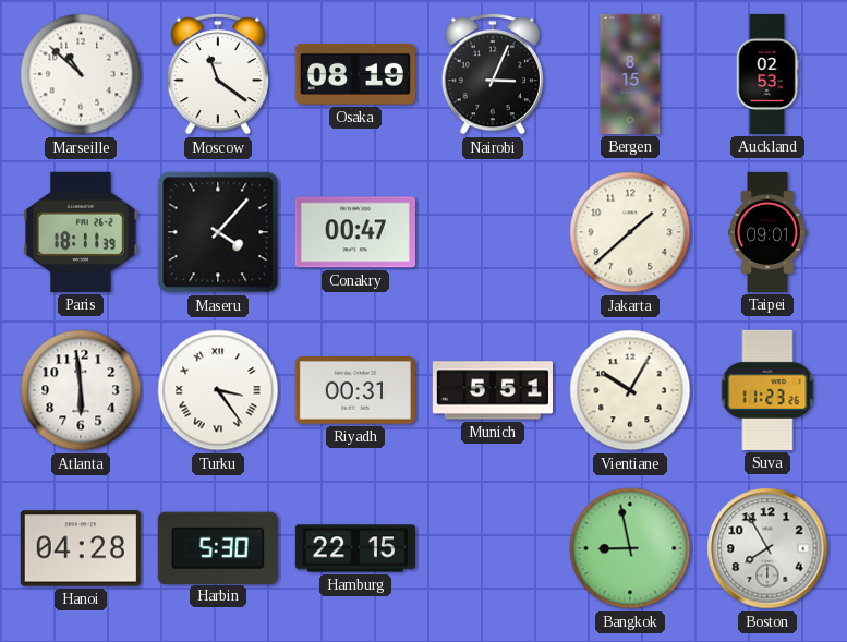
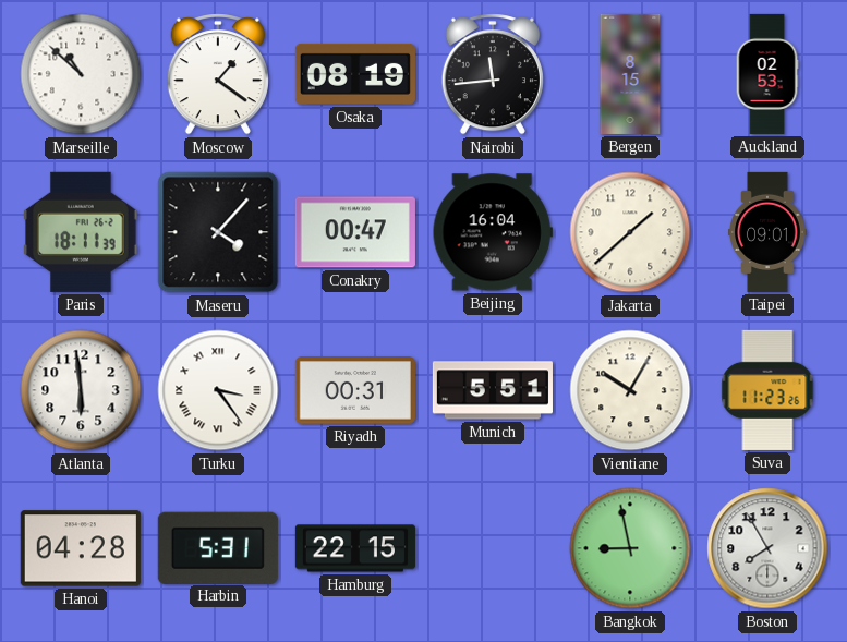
Moscow: 11:21 -> 1:21 (218, 74)
Nairobi: 3:04 -> 11:44 (493, 74)
Beijing: none -> 16:04 (493, 232)
Harbin: 5:30 -> 5:31 (218, 547)
